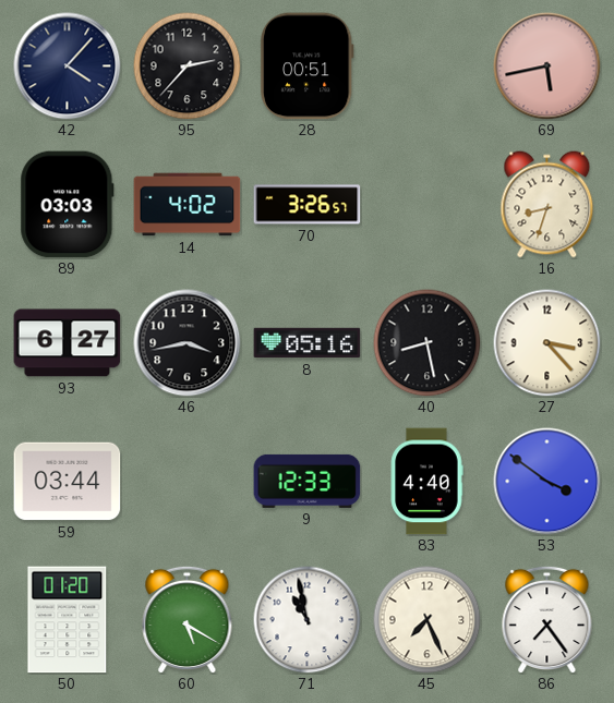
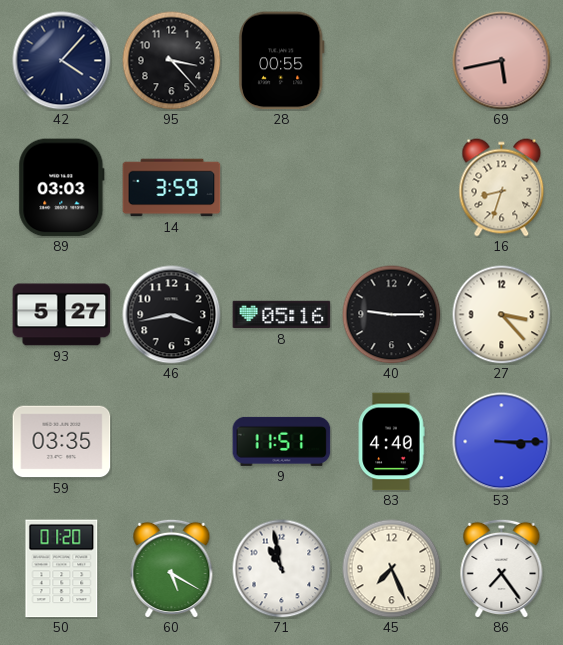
95: 2:37 -> 3:23 (172, 61)
28: 00:51 -> 00:55 (281, 61)
14: 4:02 -> 3:59 (172, 188)
70: 3:26 -> none (308, 205)
93: 6:27 -> 5:27 (62, 315)
40: 8:28 -> 9:15 (392, 315)
59: 03:44 -> 03:35 (62, 442)
9: 12:33 -> 11:51 (282, 441)
53: 3:51 -> 3:15 (502, 442)
